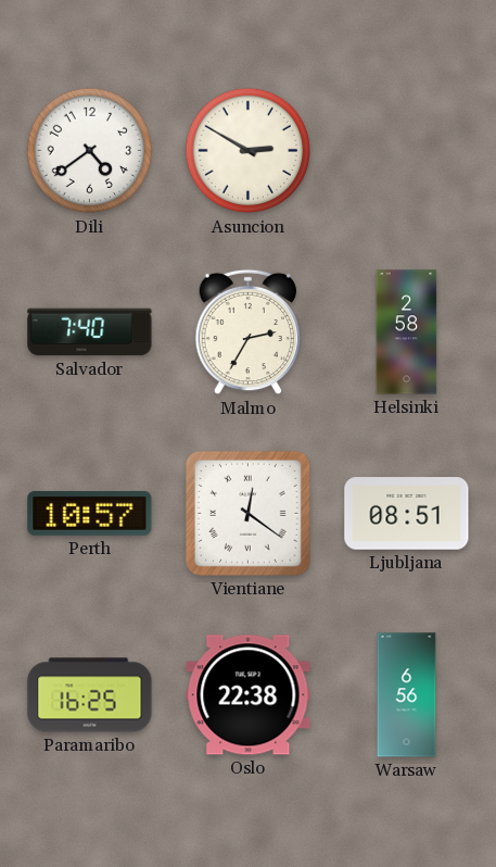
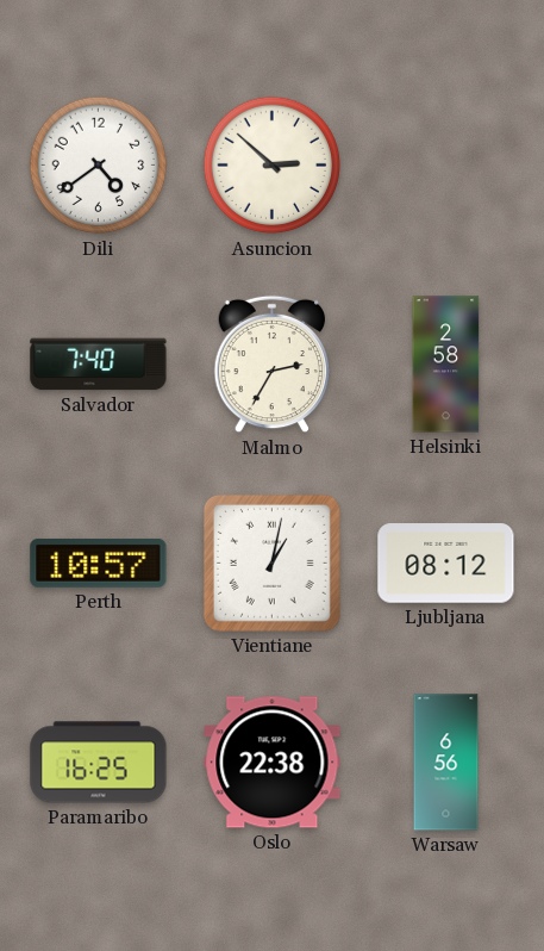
Asuncion: 2:50 -> 2:52 (273, 166)
Vientiane: 12:21 -> 1:02 (271, 562)
Ljubljana: 08:51 -> 08:12 (446, 564)
